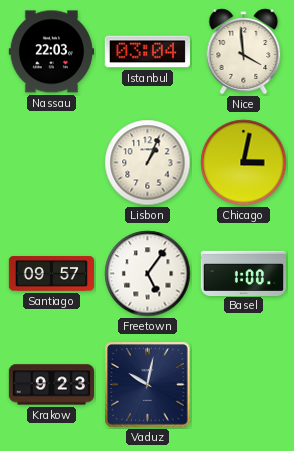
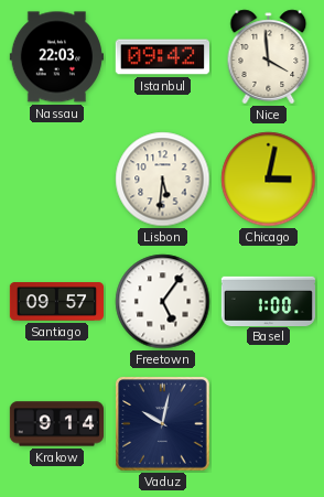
Istanbul: 03:04 -> 09:42 (162, 57)
Lisbon: 1:04 -> 5:31 (163, 180)
Krakow: 9:23 -> 9:14 (56, 424)
